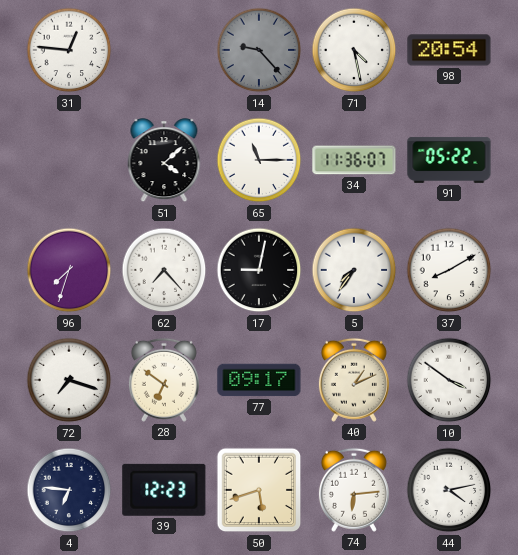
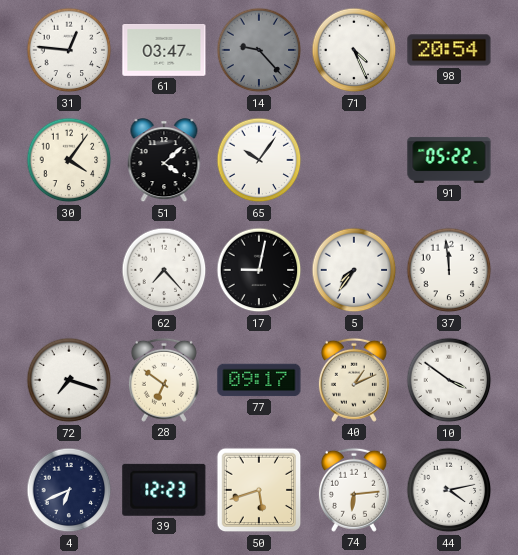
61: none -> 03:47 (164, 51)
71: 4:28 -> 4:26 (354, 50)
30: none -> 4:06 (69, 160)
65: 11:15 -> 10:06 (259, 160)
34: 11:36 -> none (354, 160)
96: 7:33 -> none (69, 270)
37: 8:10 -> 11:59 (449, 270)
4: 6:46 -> 6:41 (69, 490)
